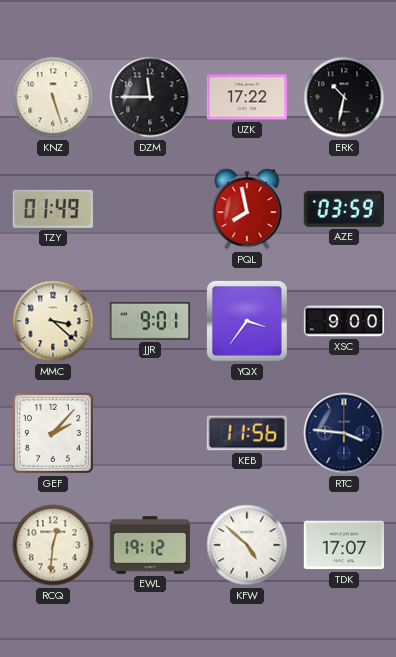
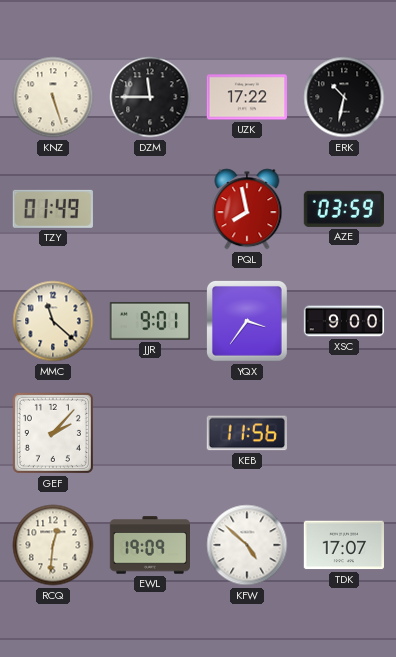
MMC: 3:22 -> 11:22 (53, 321)
RTC: 3:46 -> none (344, 433)
EWL: 19:12 -> 19:09 (150, 545)
